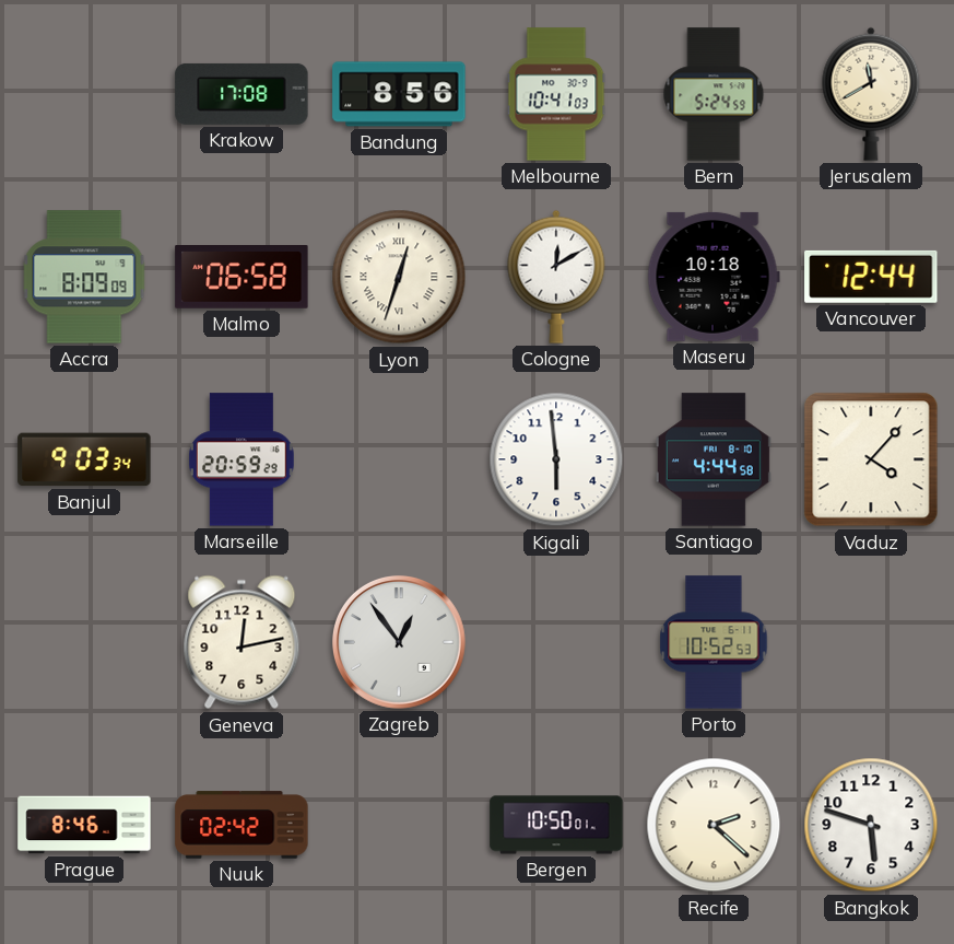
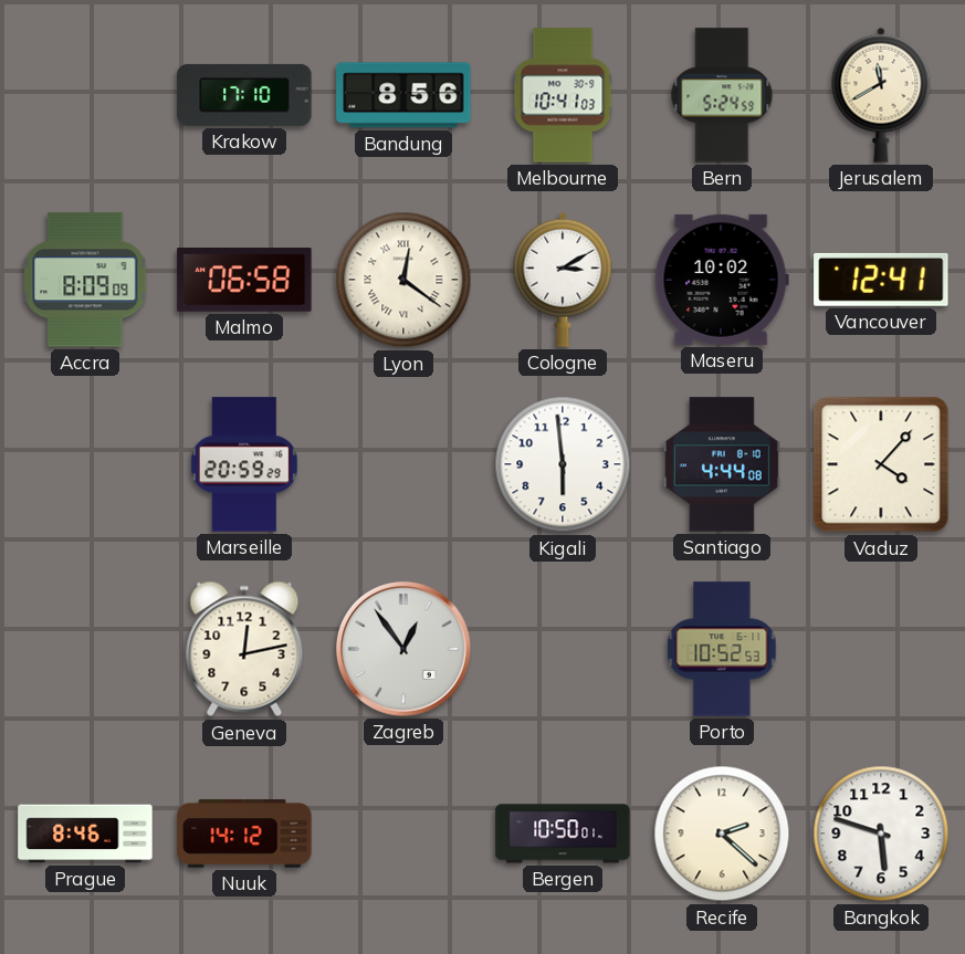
Krakow: 17:08 -> 17:10 (244, 95)
Lyon: 12:33 -> 12:21 (403, 280)
Cologne: 12:10 -> 3:10 (563, 280)
Maseru: 10:18 -> 10:02 (722, 280)
Vancouver: 12:44 -> 12:41 (881, 280)
Banjul: 9:03 -> none (84, 459)
Santiago: 4:44:58 -> 4:44:08 (722, 464)
Nuuk: 02:42 -> 14:12 (244, 834)
